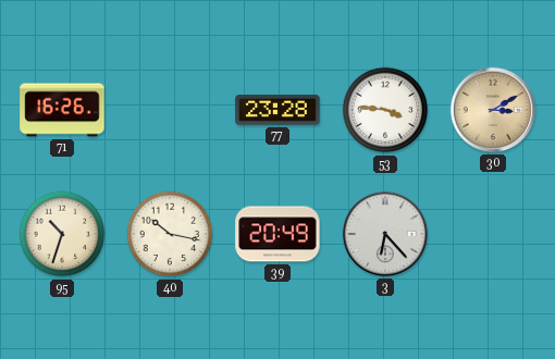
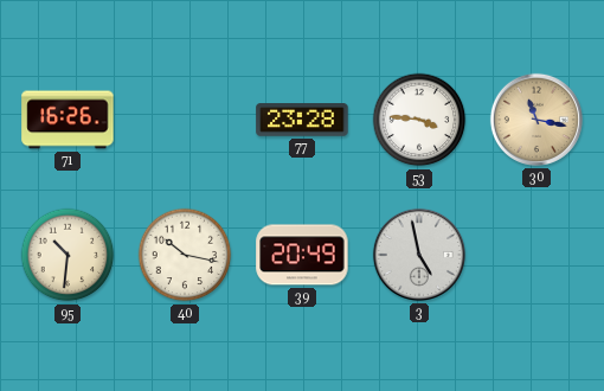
30: 3:10 -> 11:17 (536, 120)
95: 10:33 -> 10:31 (68, 255)
3: 6:23 -> 4:58 (419, 255)
